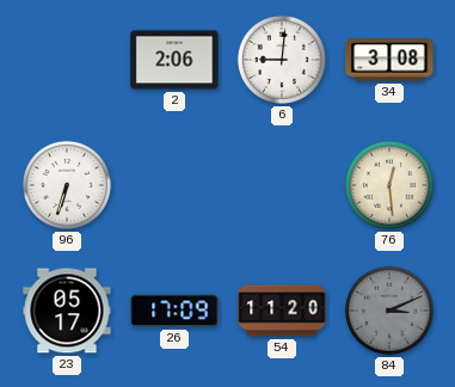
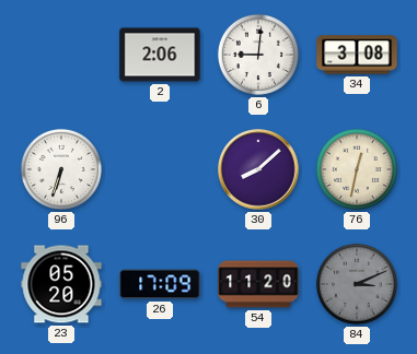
30: none -> 8:08 (258, 169)
76: 12:29 -> 12:32 (357, 169)
23: 05:17 -> 05:20 (61, 284)
